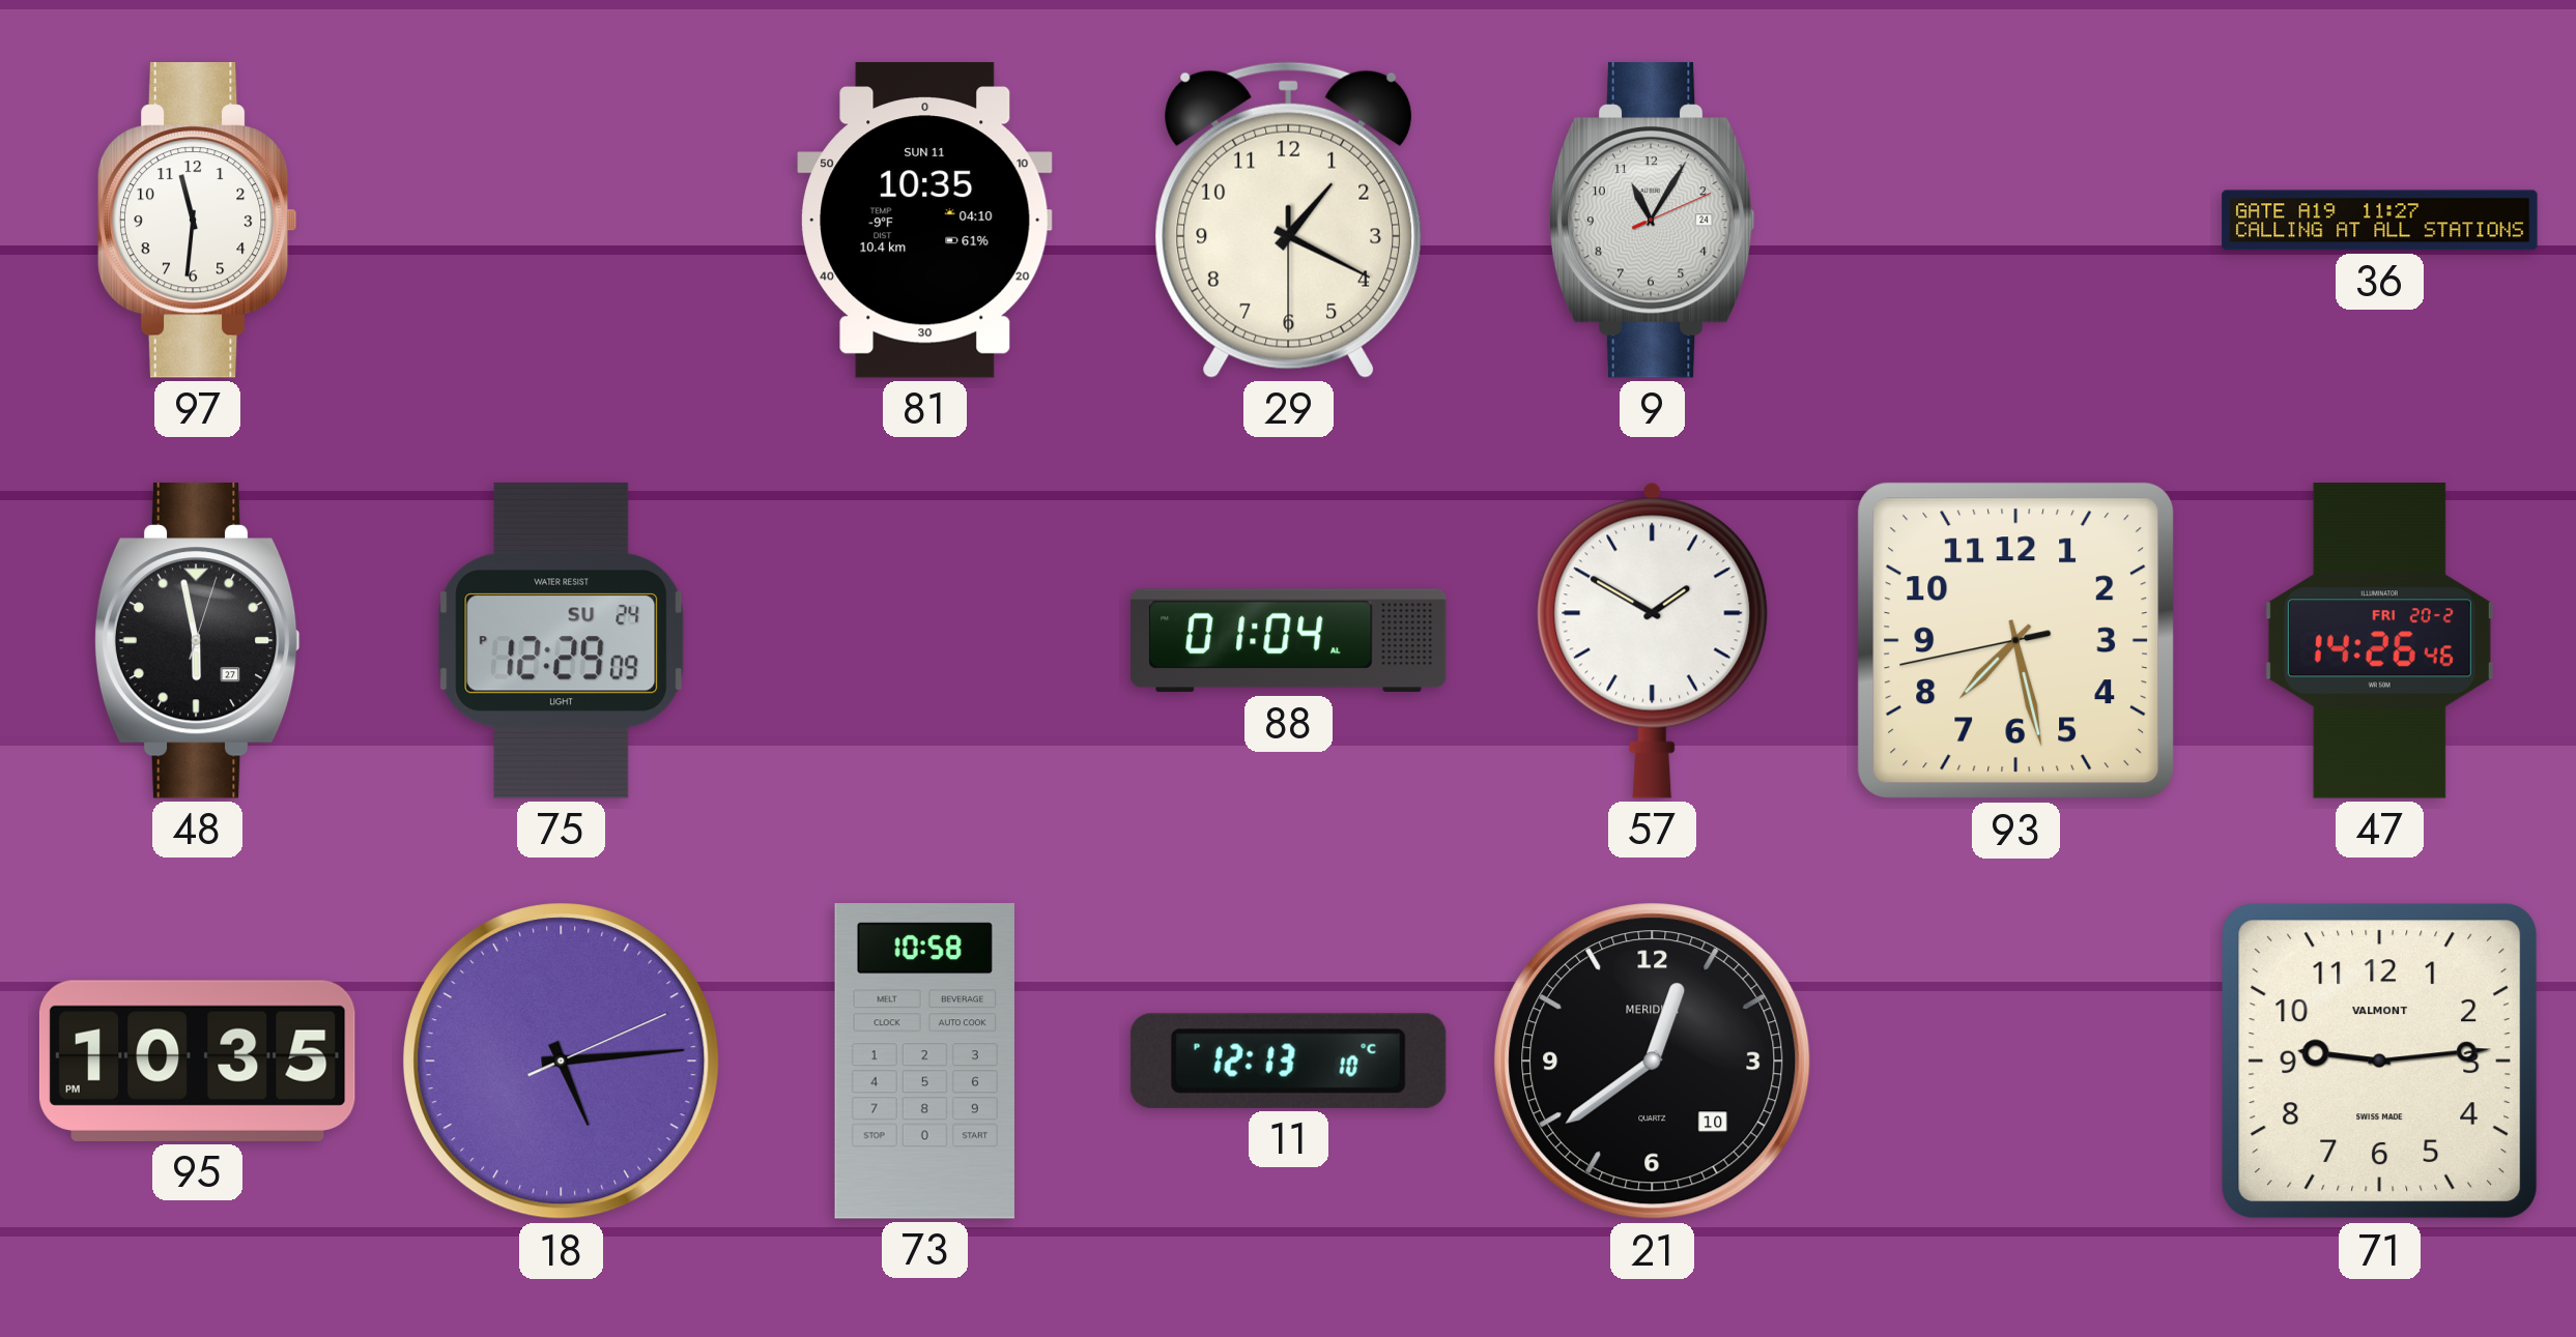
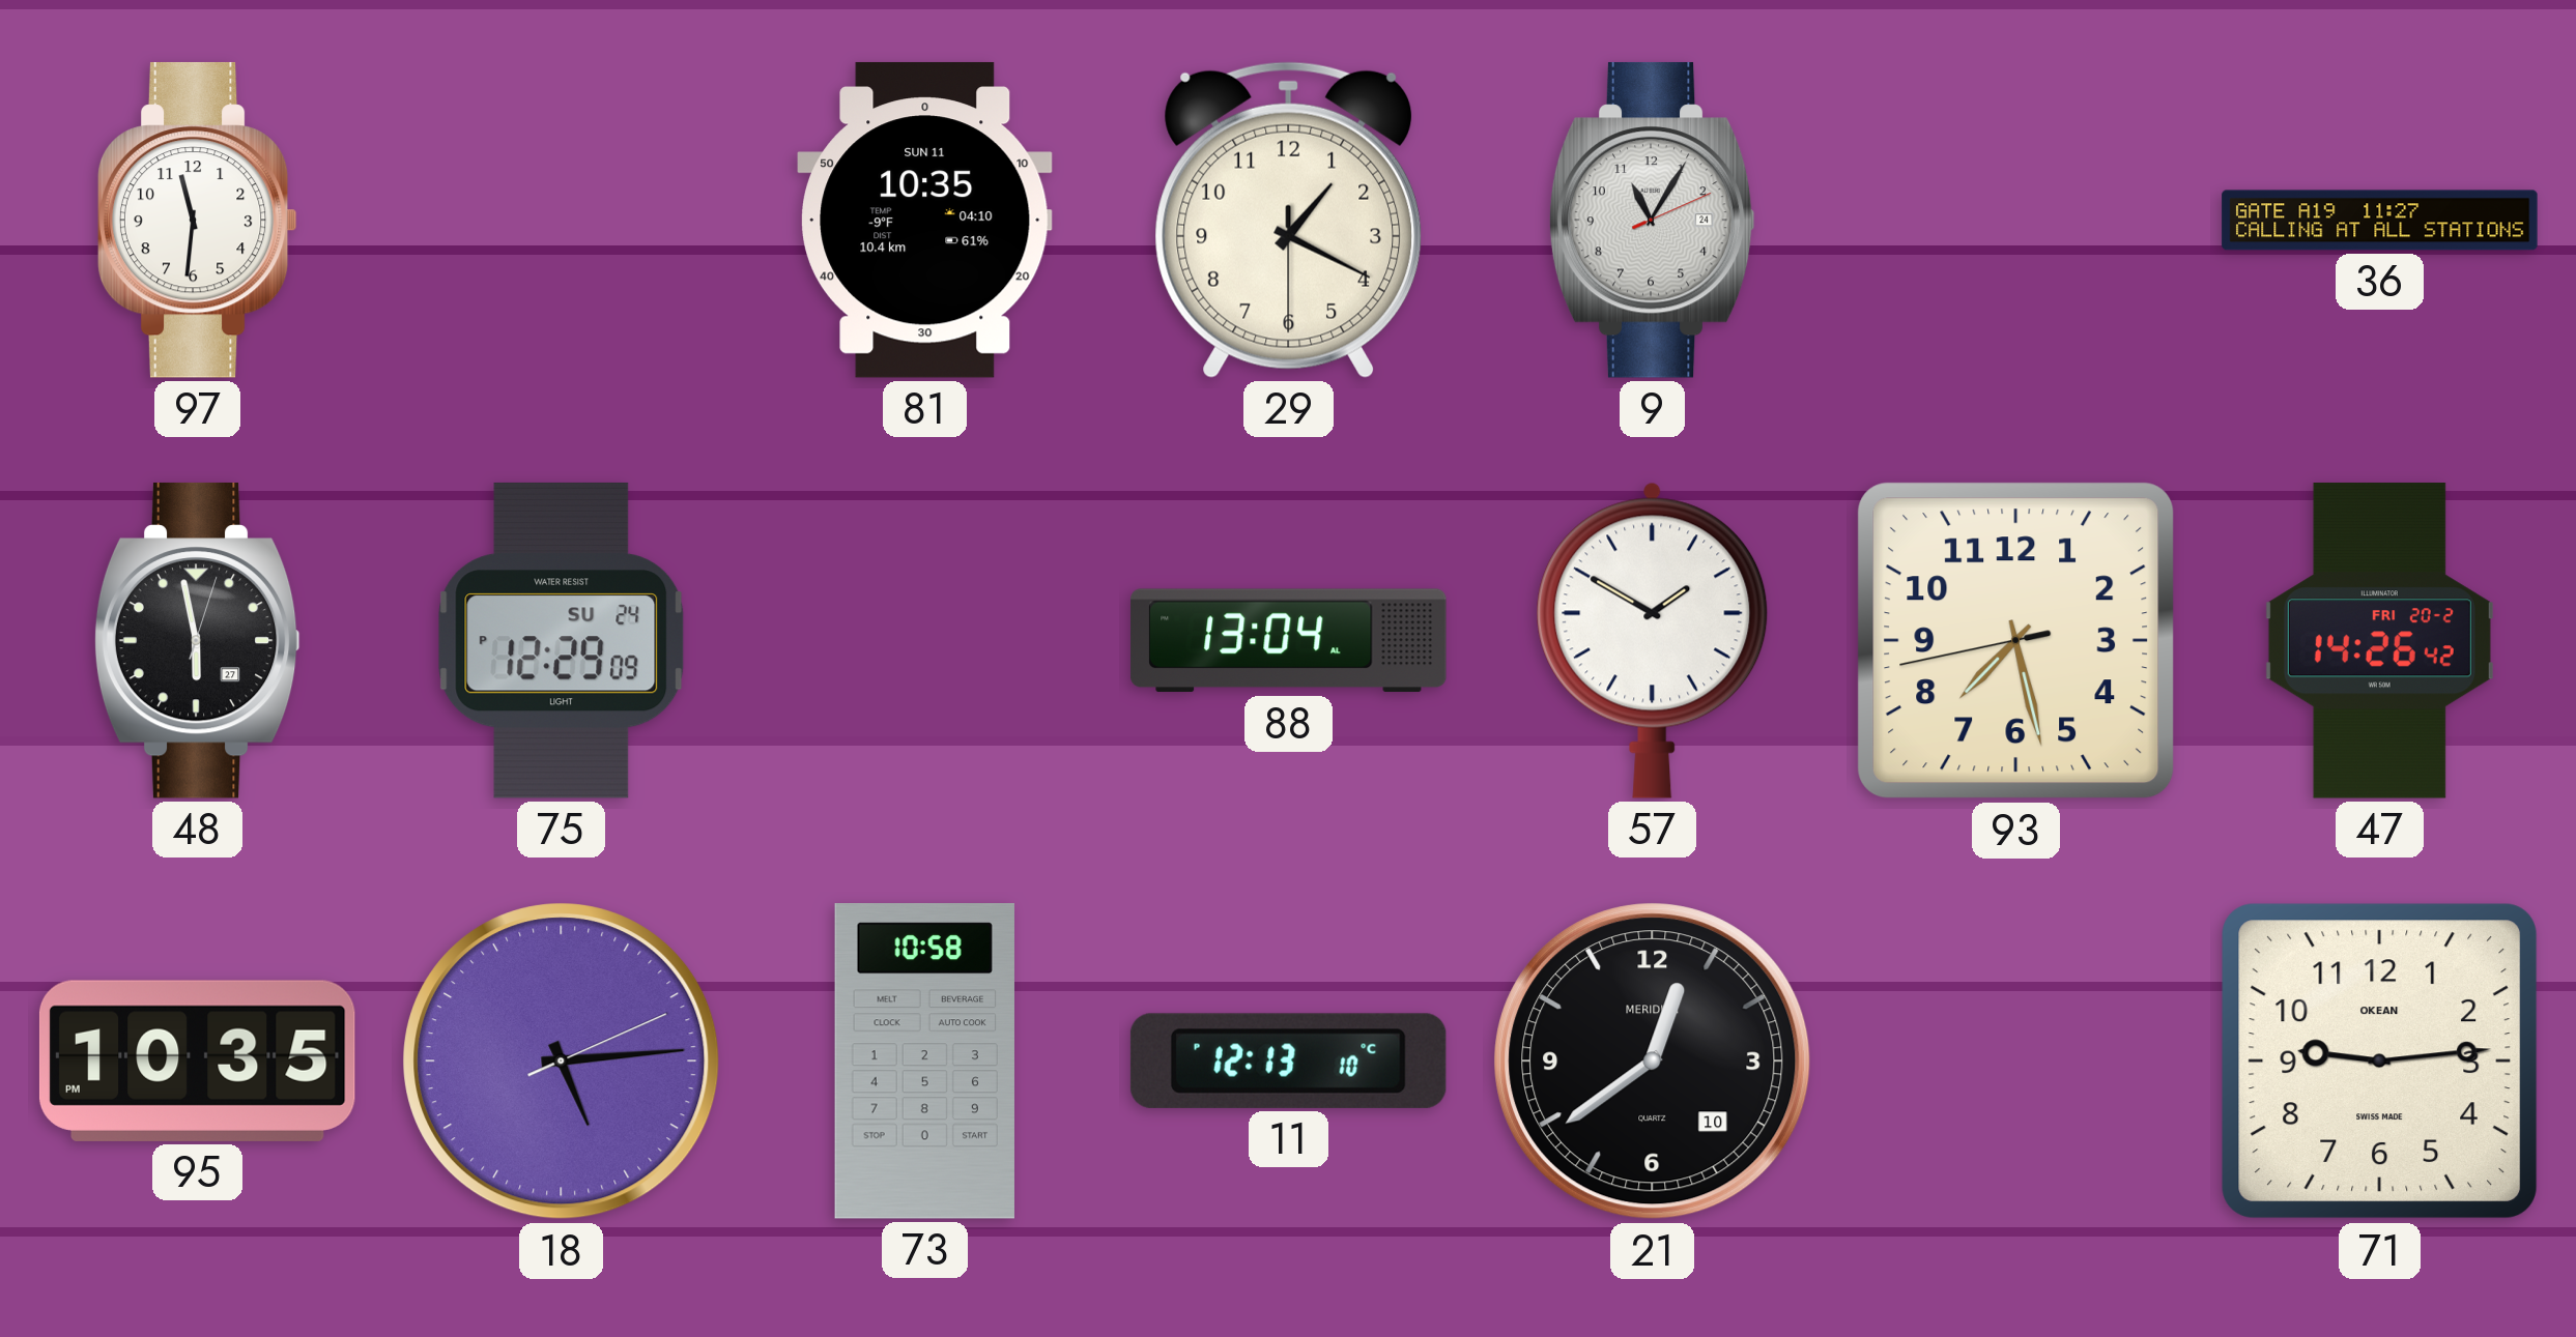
88: 01:04 -> 13:04 (1289, 641)
47: 14:26:46 -> 14:26:42 (2379, 641)
71 brand: VALMONT -> OKEAN (2380, 1062)
